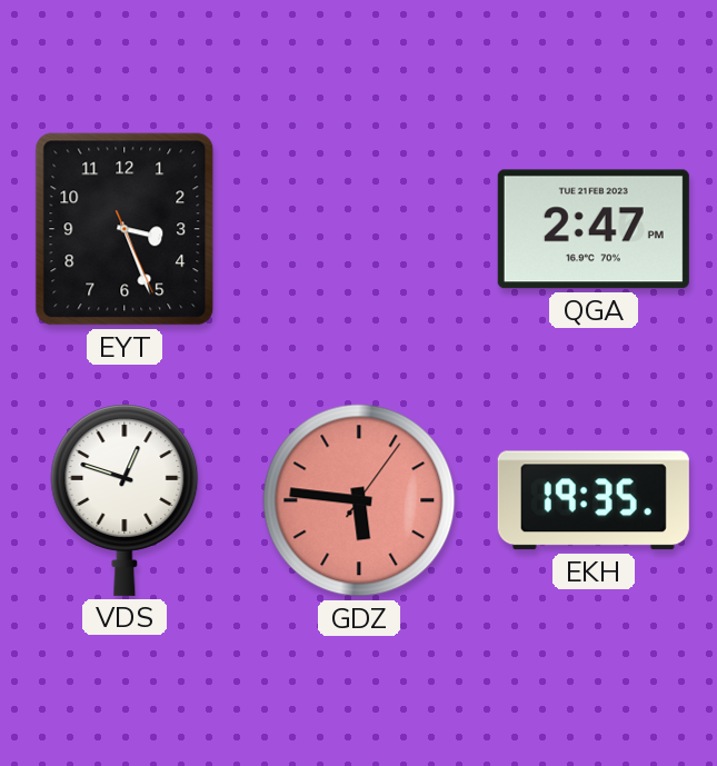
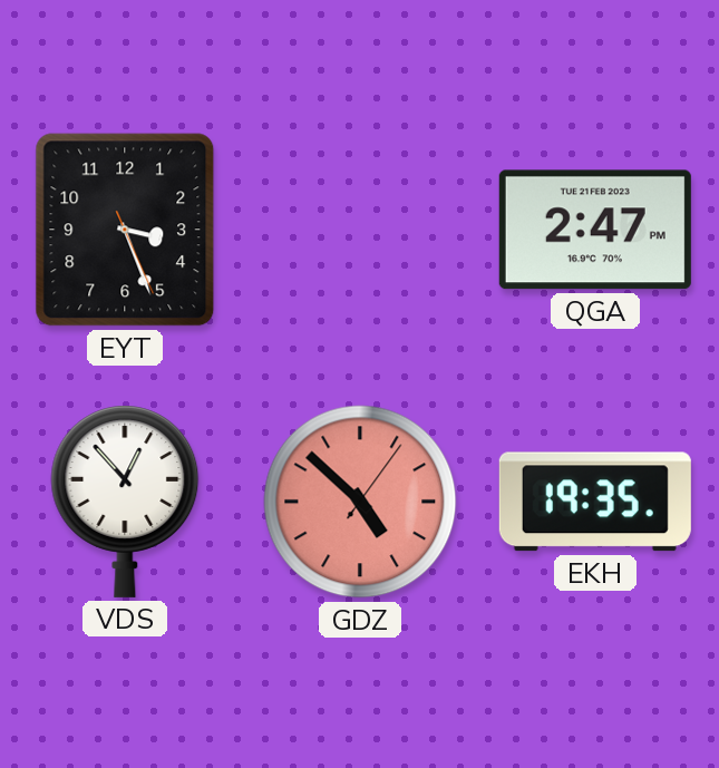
VDS: 12:48 -> 12:53 (125, 502)
GDZ: 5:46 -> 4:52 (360, 502)
